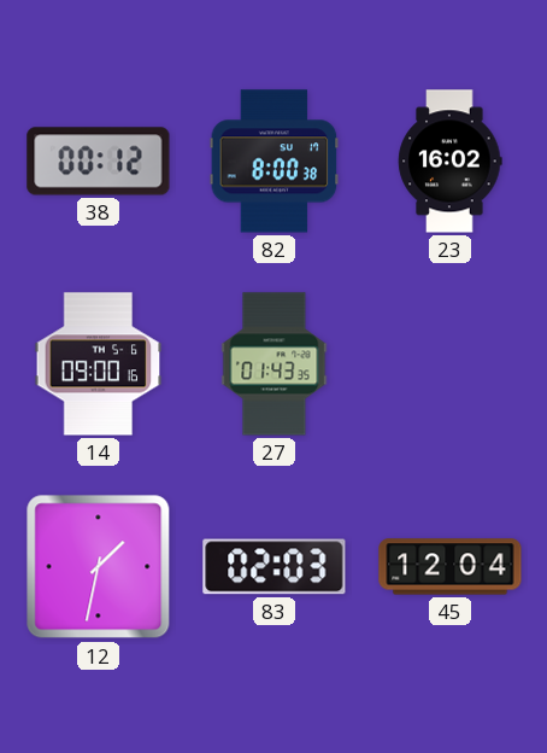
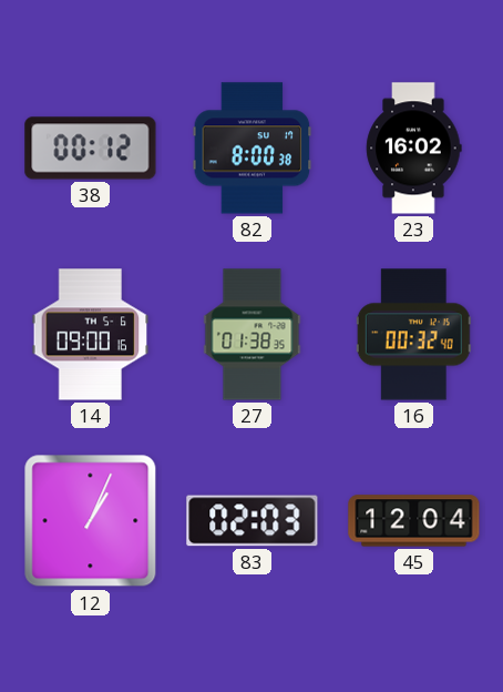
27: 01:43 -> 01:38 (253, 335)
16: none -> 00:32 (413, 335)
12: 1:32 -> 1:04 (91, 521)
